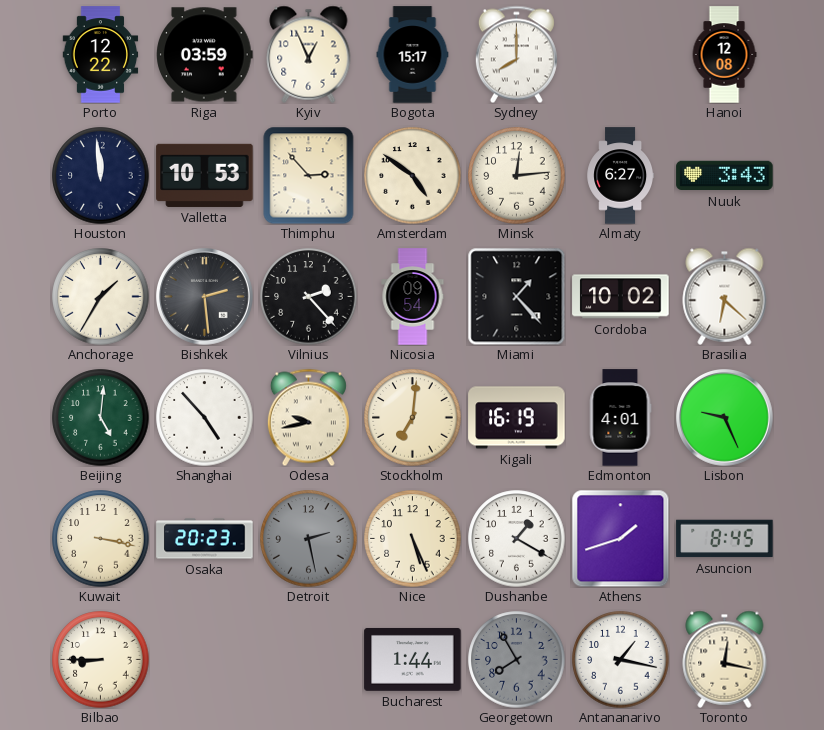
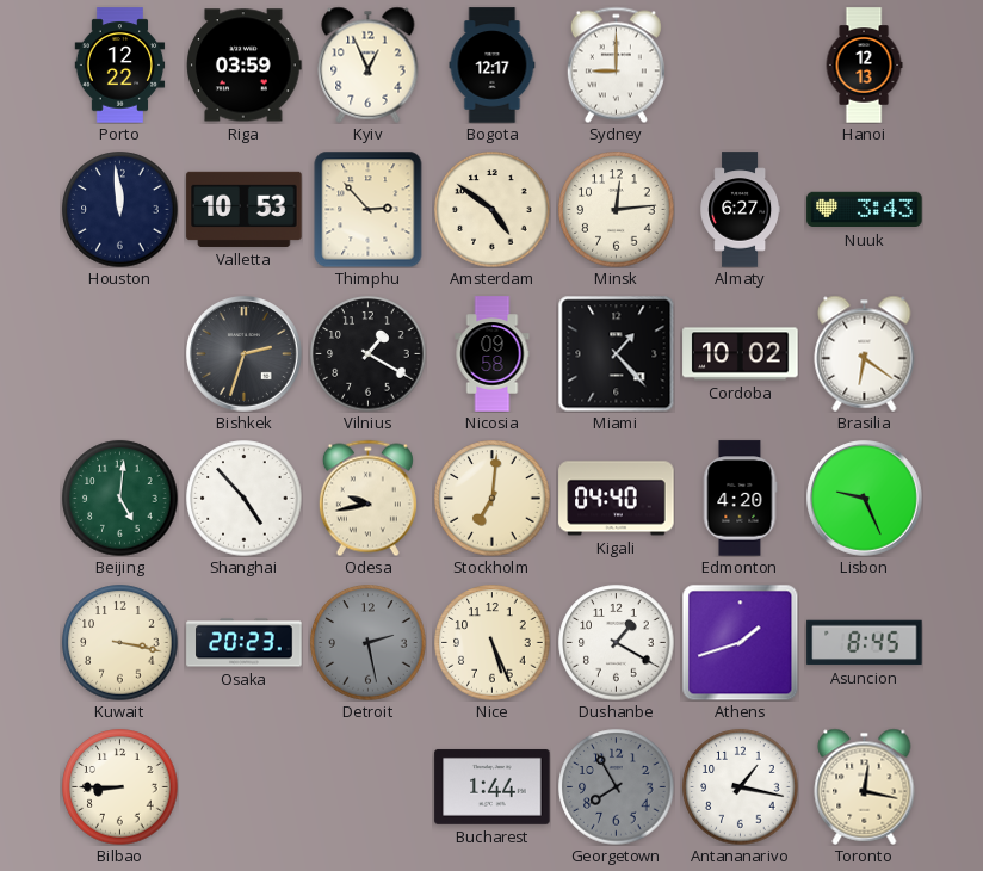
Bogota: 15:17 -> 12:17 (493, 66)
Sydney: 8:00 -> 9:00 (616, 64)
Hanoi: 12:08 -> 12:13 (864, 66)
Anchorage: 1:35 -> none (101, 297)
Bishkek: 2:29 -> 2:33 (245, 354)
Vilnius: 2:23 -> 1:20 (369, 354)
Nicosia: 09:54 -> 09:58 (493, 354)
Brasilia: 6:22 -> 6:21 (865, 353)
Kigali: 16:19 -> 04:40 (617, 499)
Edmonton: 4:01 -> 4:20 (740, 499)
